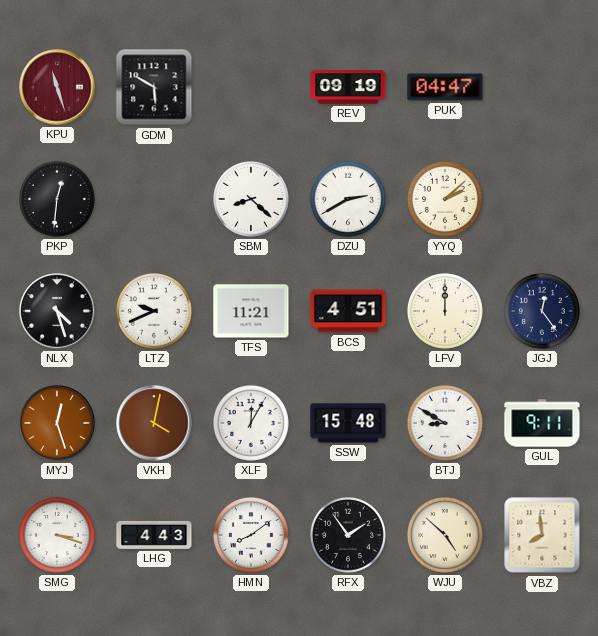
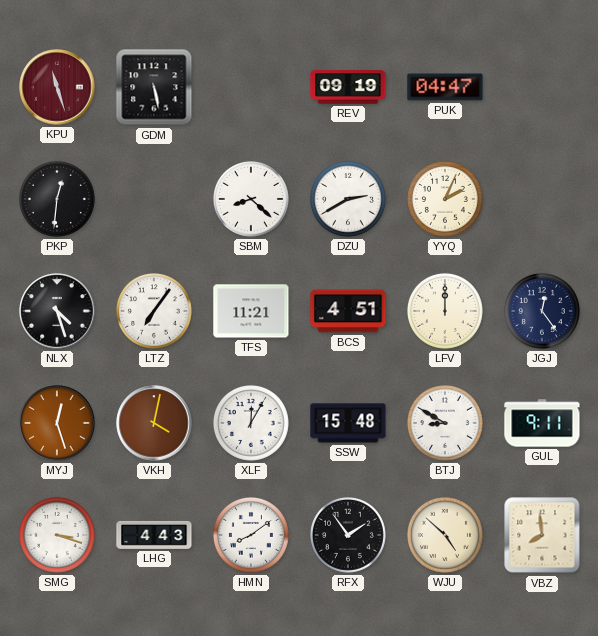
GDM: 5:50 -> 5:28 (154, 87)
YYQ: 2:08 -> 2:04 (445, 199)
LTZ: 9:41 -> 7:06 (154, 311)
